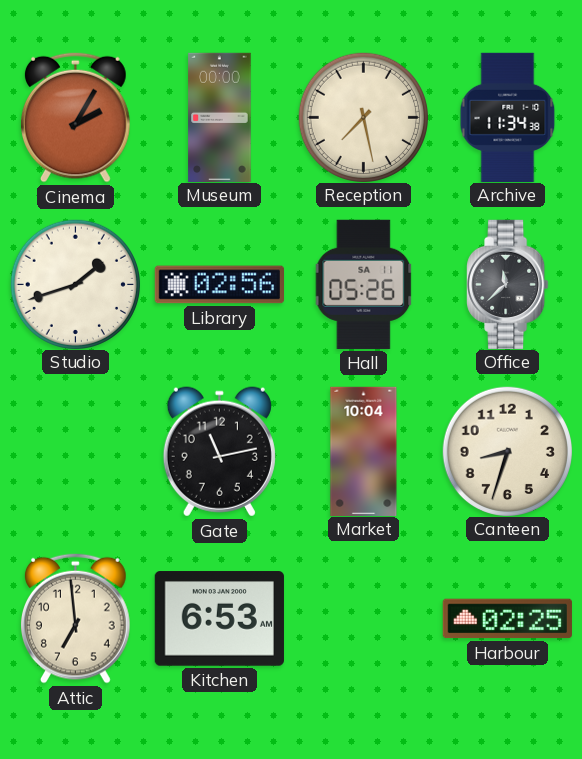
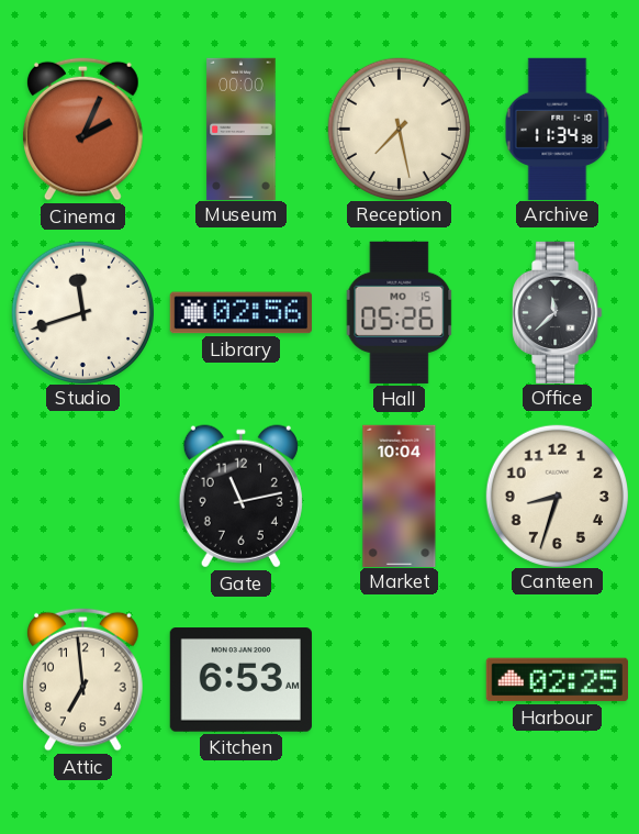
Cinema: 2:05 -> 2:04 (82, 129)
Studio: 1:42 -> 11:42 (82, 312)
Hall date: SA 11 -> MO 15 (400, 312)
